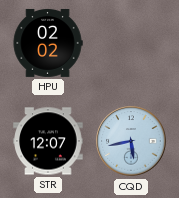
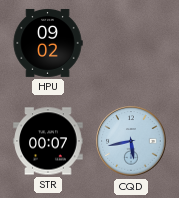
HPU: 02:02 -> 09:02 (48, 43)
STR: 12:07 -> 00:07 (48, 141)
